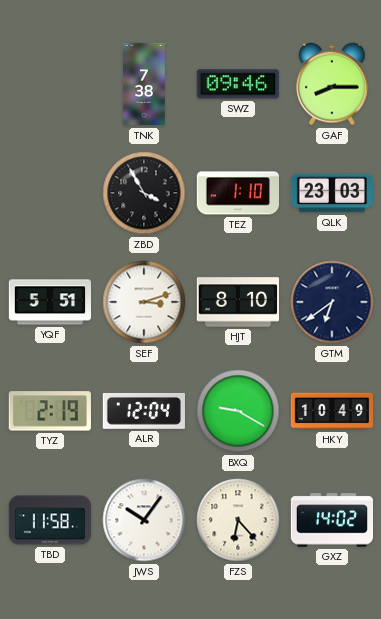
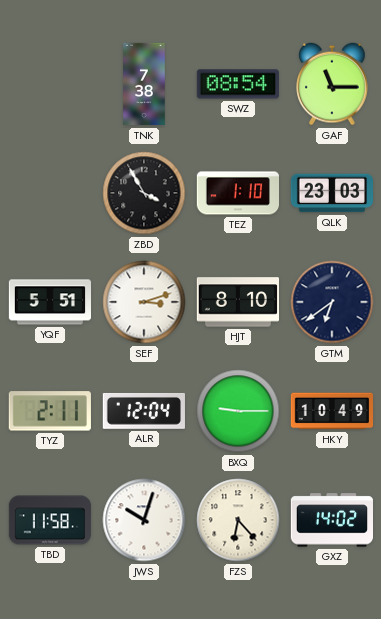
SWZ: 09:46 -> 08:54 (238, 84)
GAF: 8:15 -> 11:15 (332, 84)
TYZ: 2:19 -> 2:11 (50, 411)
BXQ: 9:20 -> 9:15 (238, 411)
JWS: 10:06 -> 10:03 (144, 520)
